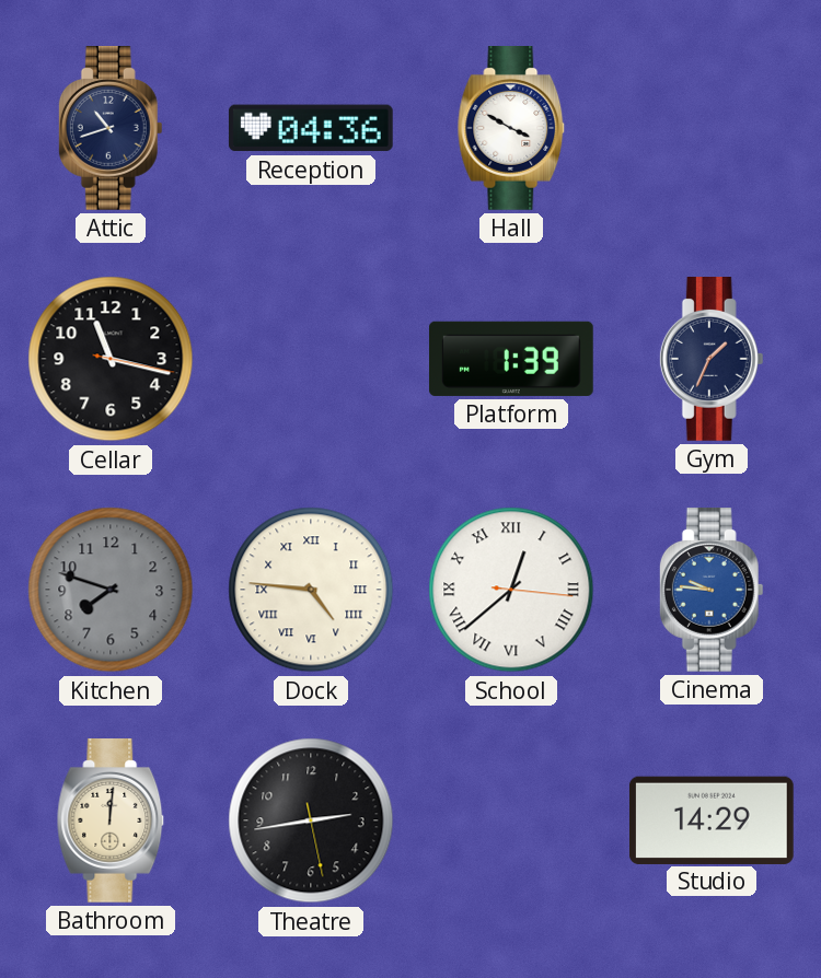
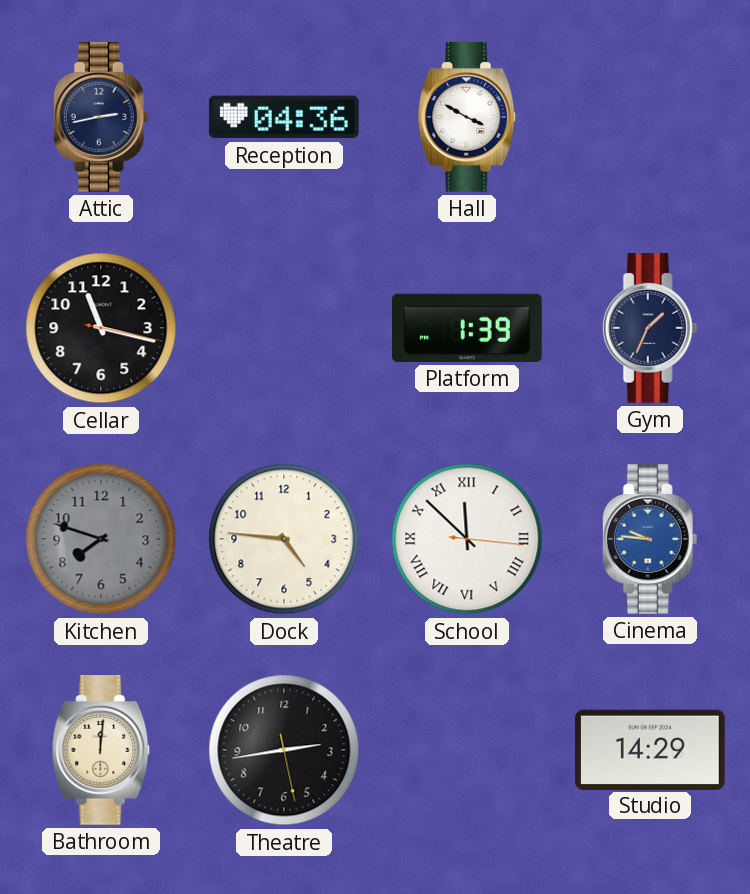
Attic: 10:42 -> 2:43 (101, 118)
Dock numerals: Roman -> Arabic (284, 539)
School: 12:38 -> 11:52 (467, 539)
